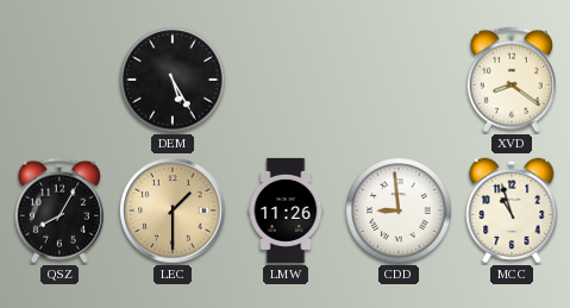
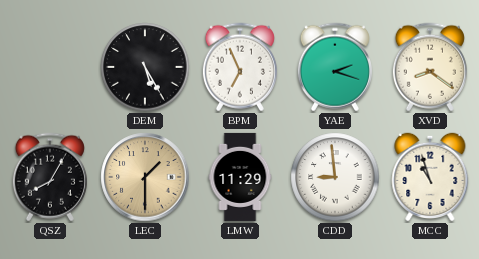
BPM: none -> 6:56 (240, 67)
YAE: none -> 2:18 (335, 67)
LMW: 11:26 -> 11:29 (240, 177)
